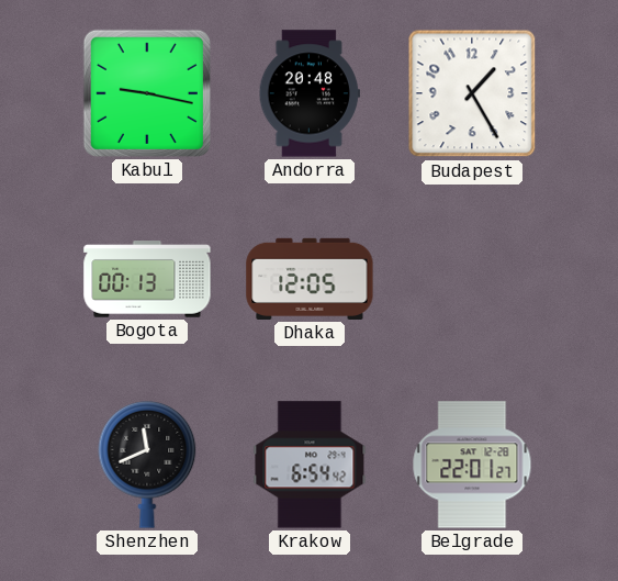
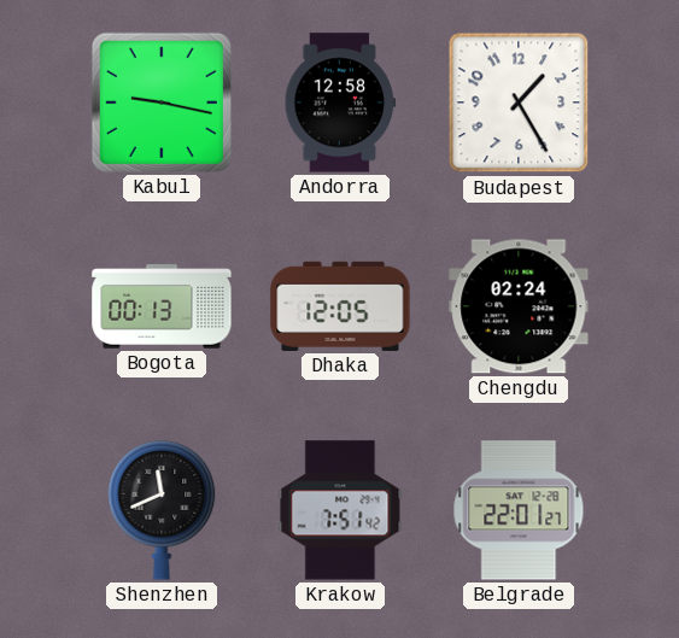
Andorra: 20:48 -> 12:58 (340, 103)
Chengdu: none -> 02:24 (519, 306)
Krakow: 6:54 -> 7:51 (340, 510)
